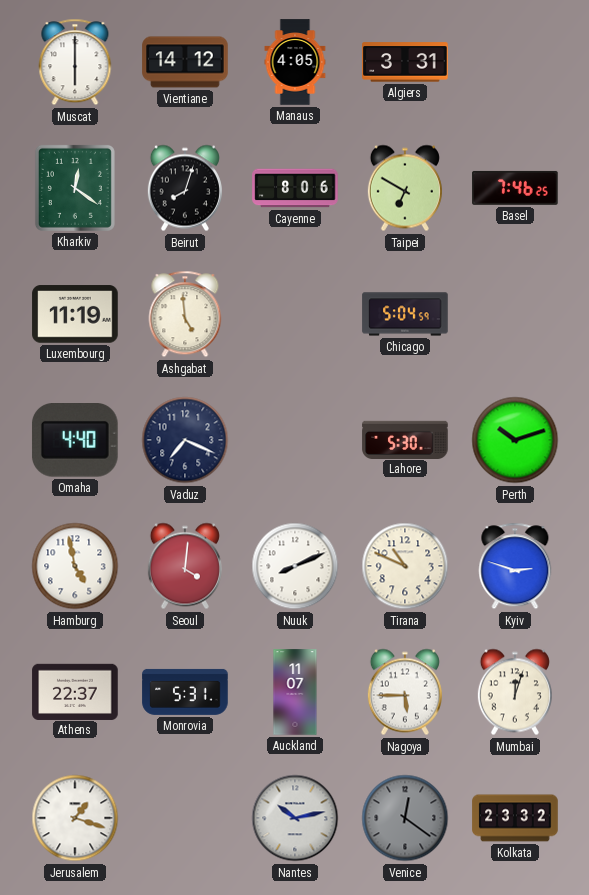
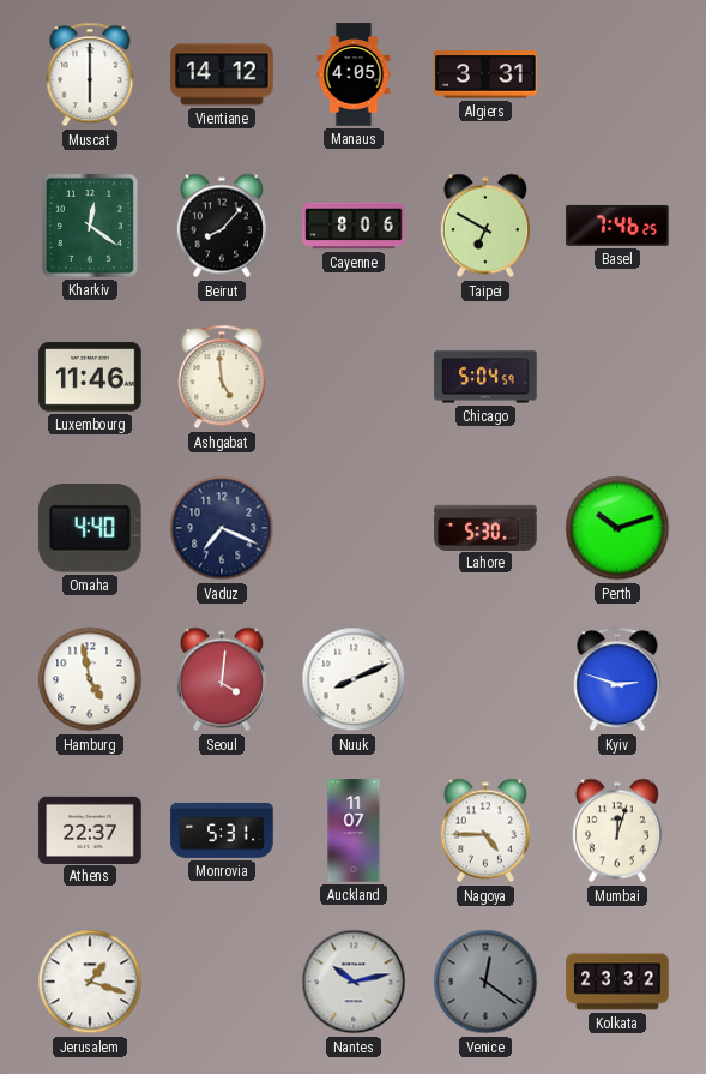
Beirut: 8:03 -> 8:07 (222, 226)
Luxembourg: 11:19 -> 11:46 (90, 377)
Tirana: 10:49 -> none (405, 566)
Nagoya: 5:45 -> 4:45 (485, 830)
